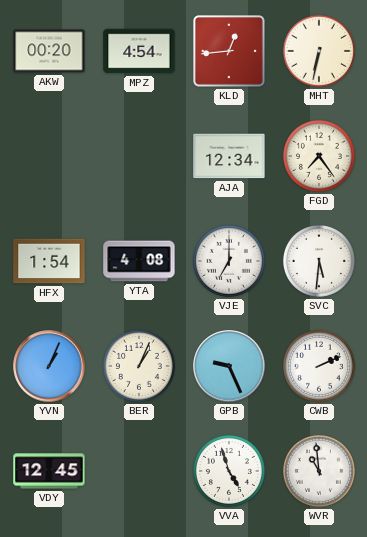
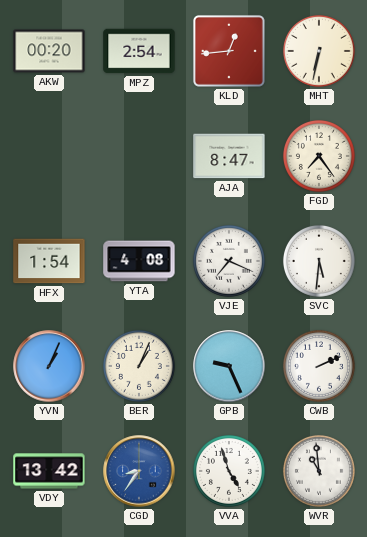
MPZ: 4:54 -> 2:54 (139, 51)
AJA: 12:34 -> 8:47 (229, 156)
VJE: 7:00 -> 7:19 (229, 261)
VDY: 12:45 -> 13:42 (49, 471)
CGD: none -> 8:36 (139, 471)
